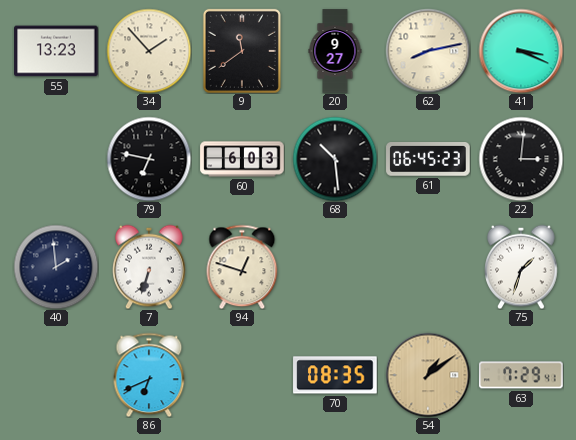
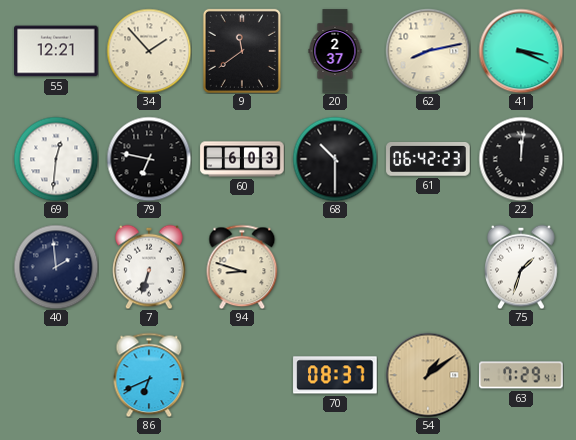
55: 13:23 -> 12:21 (56, 51)
20: 9:27 -> 2:37 (335, 51)
69: none -> 12:31 (56, 159)
68: 10:29 -> 10:30 (335, 159)
61: 06:45 -> 06:42 (428, 159)
22: 3:01 -> 12:01 (521, 159)
94: 12:48 -> 8:48 (242, 267)
70: 08:35 -> 08:37 (335, 375)
